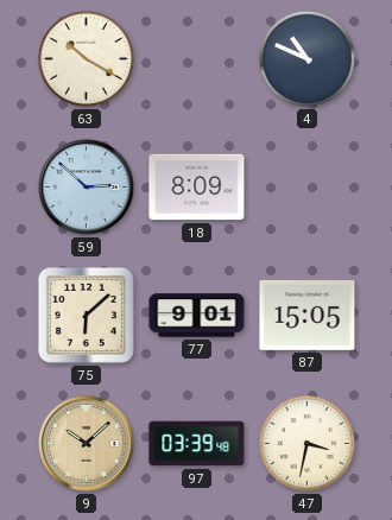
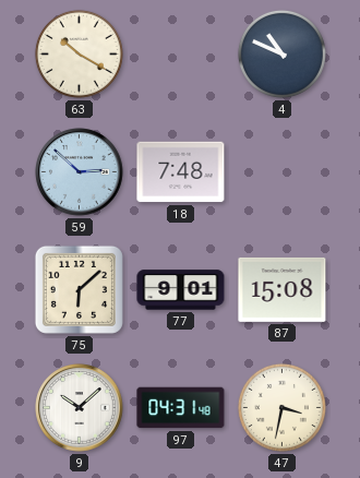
18: 8:09 -> 7:48 (181, 172)
87: 15:05 -> 15:08 (283, 289)
9 dial: champagne -> white (80, 408)
97: 03:39 -> 04:31 (181, 408)
